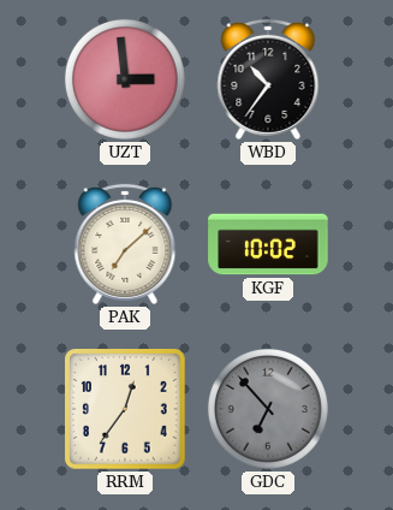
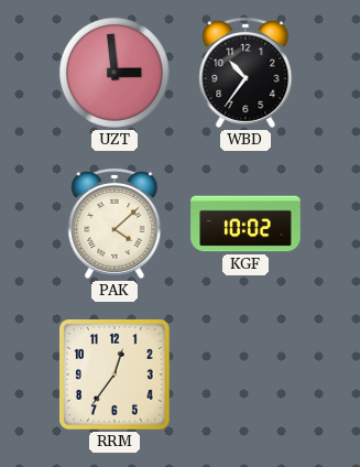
PAK: 7:08 -> 4:08 (114, 224)
GDC: 6:53 -> none (268, 409)
